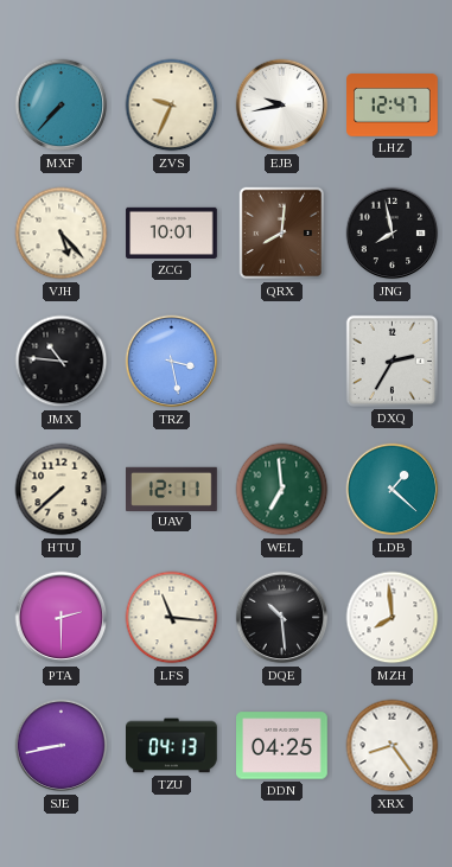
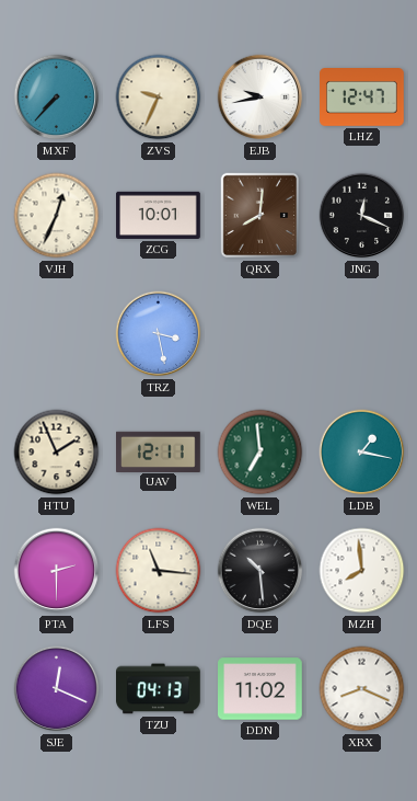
VJH: 5:23 -> 12:34 (57, 216)
JNG: 7:58 -> 12:19 (362, 216)
JMX: 10:46 -> none (62, 362)
DXQ: 2:35 -> none (391, 361)
HTU: 7:38 -> 1:56 (57, 453)
LDB: 1:22 -> 1:17 (362, 453)
SJE: 8:43 -> 12:19 (57, 689)
DDN: 04:25 -> 11:02 (260, 689)
XRX: 8:24 -> 8:19 (362, 689)
